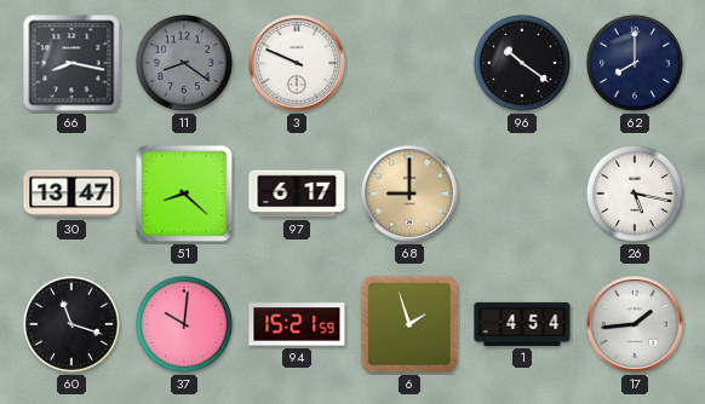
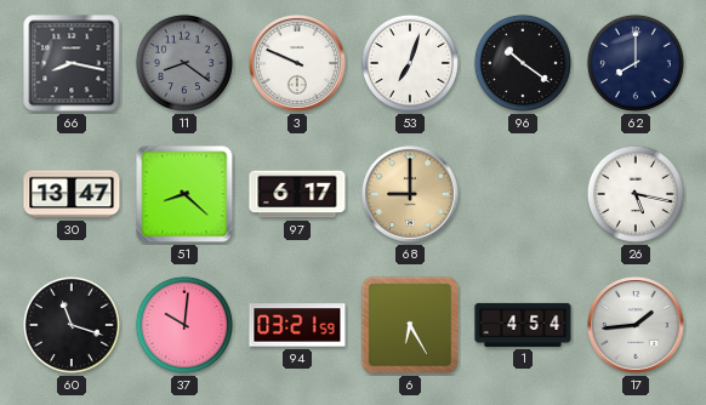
53: none -> 7:03 (410, 63)
94: 15:21 -> 03:21 (297, 325)
6: 1:57 -> 6:25 (410, 325)
